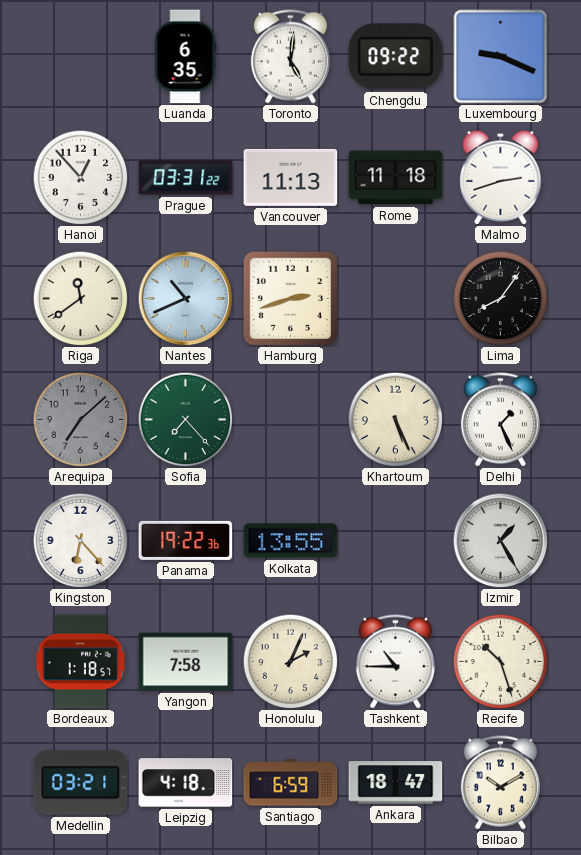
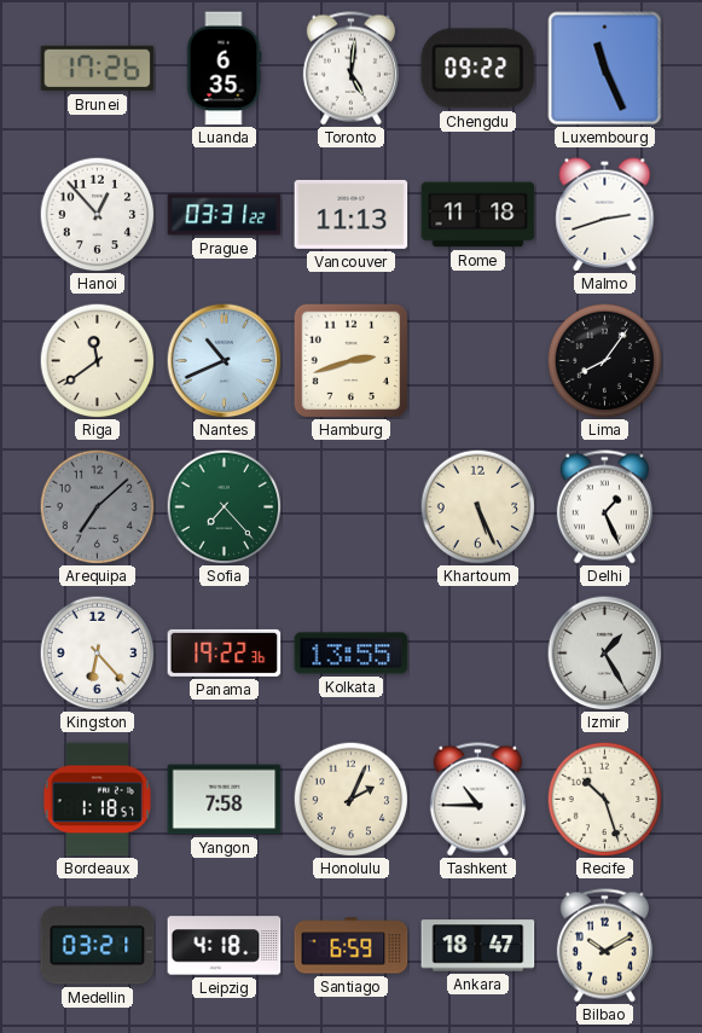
Brunei: none -> 17:26 (98, 69)
Luxembourg: 9:19 -> 11:26 (605, 69)
